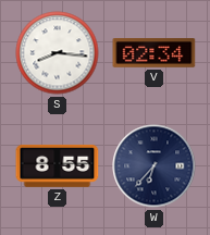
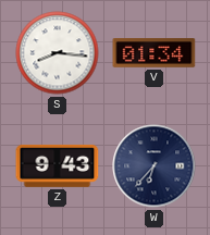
V: 02:34 -> 01:34 (155, 53)
Z: 8:55 -> 9:43 (58, 166)
